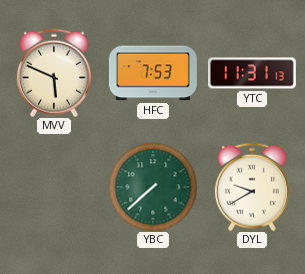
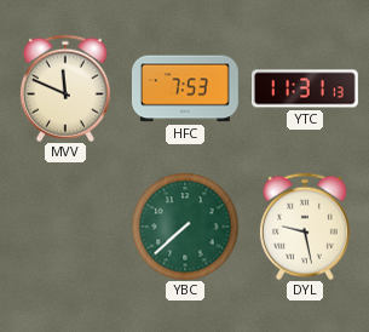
MVV: 5:49 -> 11:49 (65, 88)
DYL: 9:40 -> 9:28 (305, 227)
